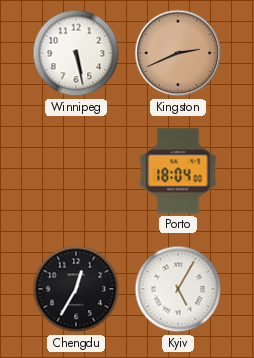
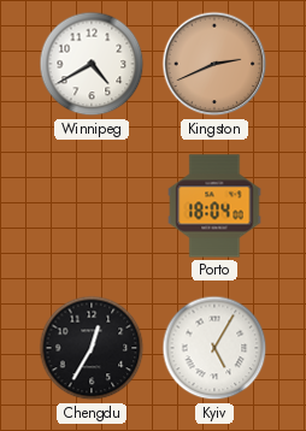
Winnipeg: 5:28 -> 4:40 (92, 64)
